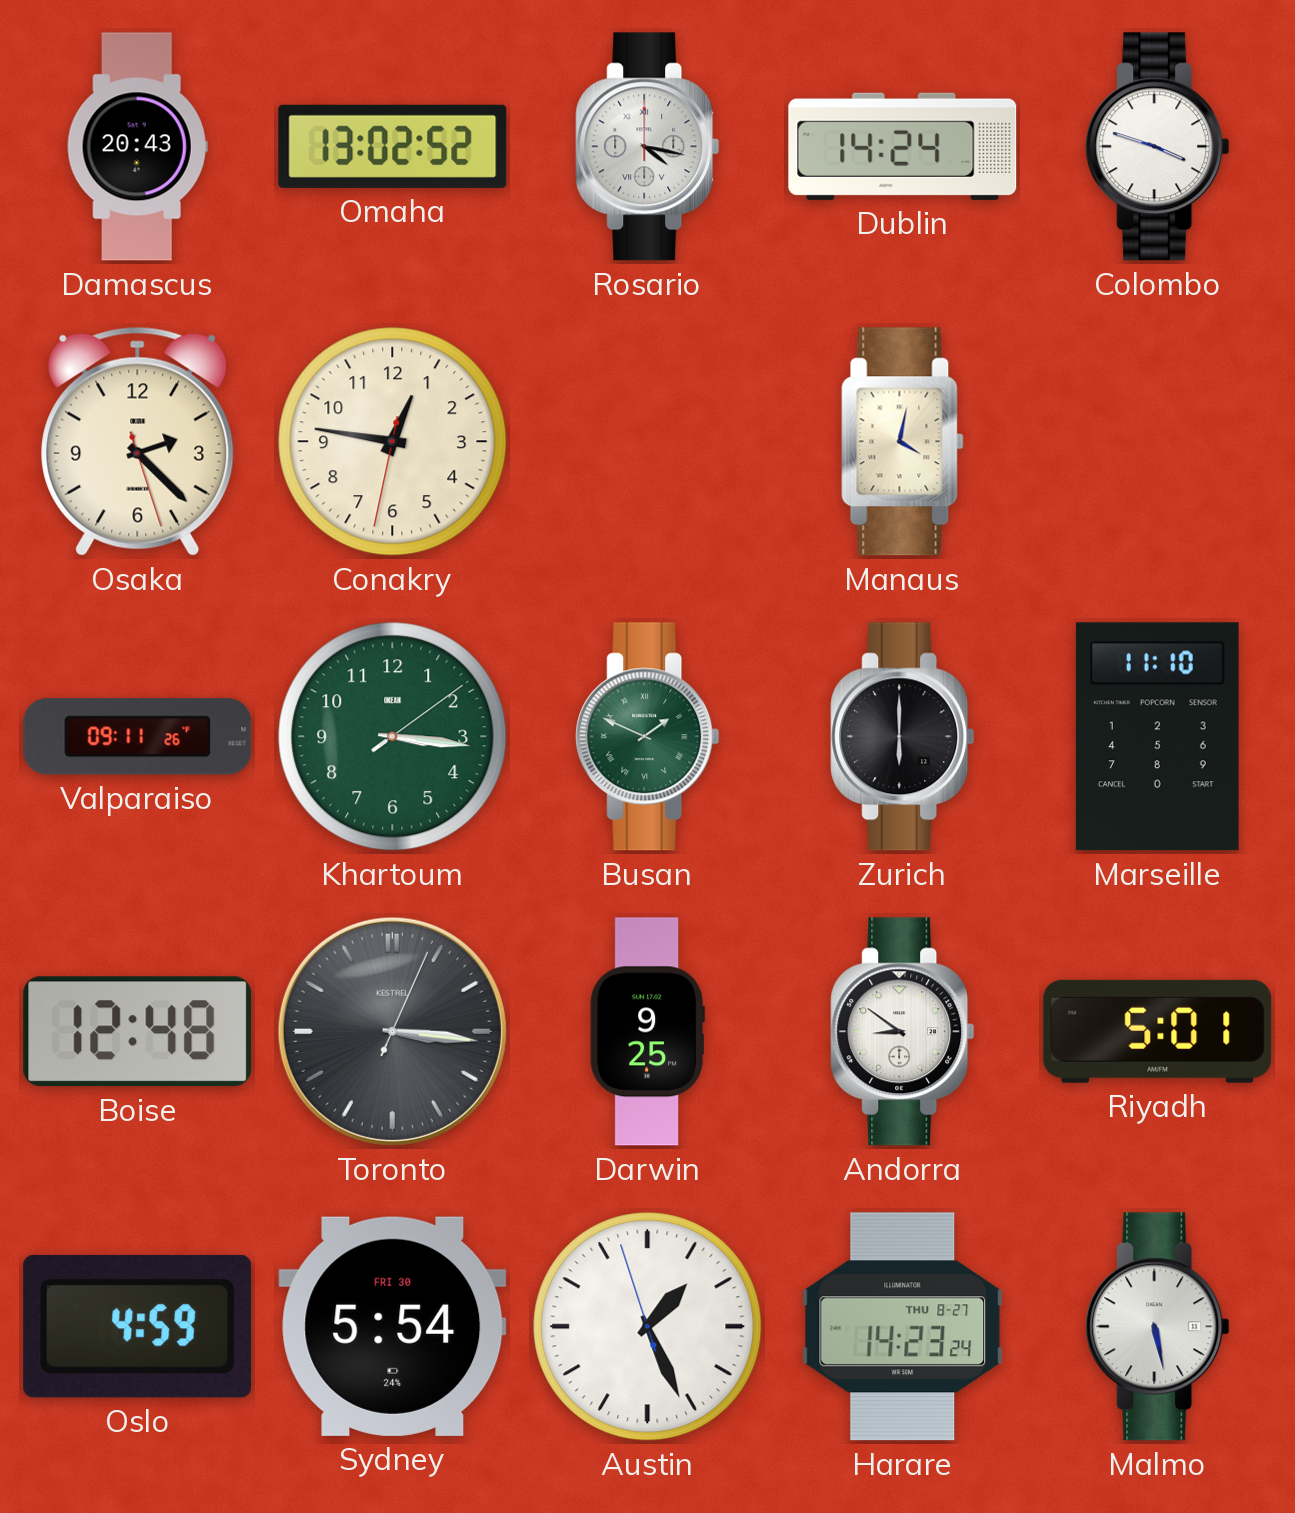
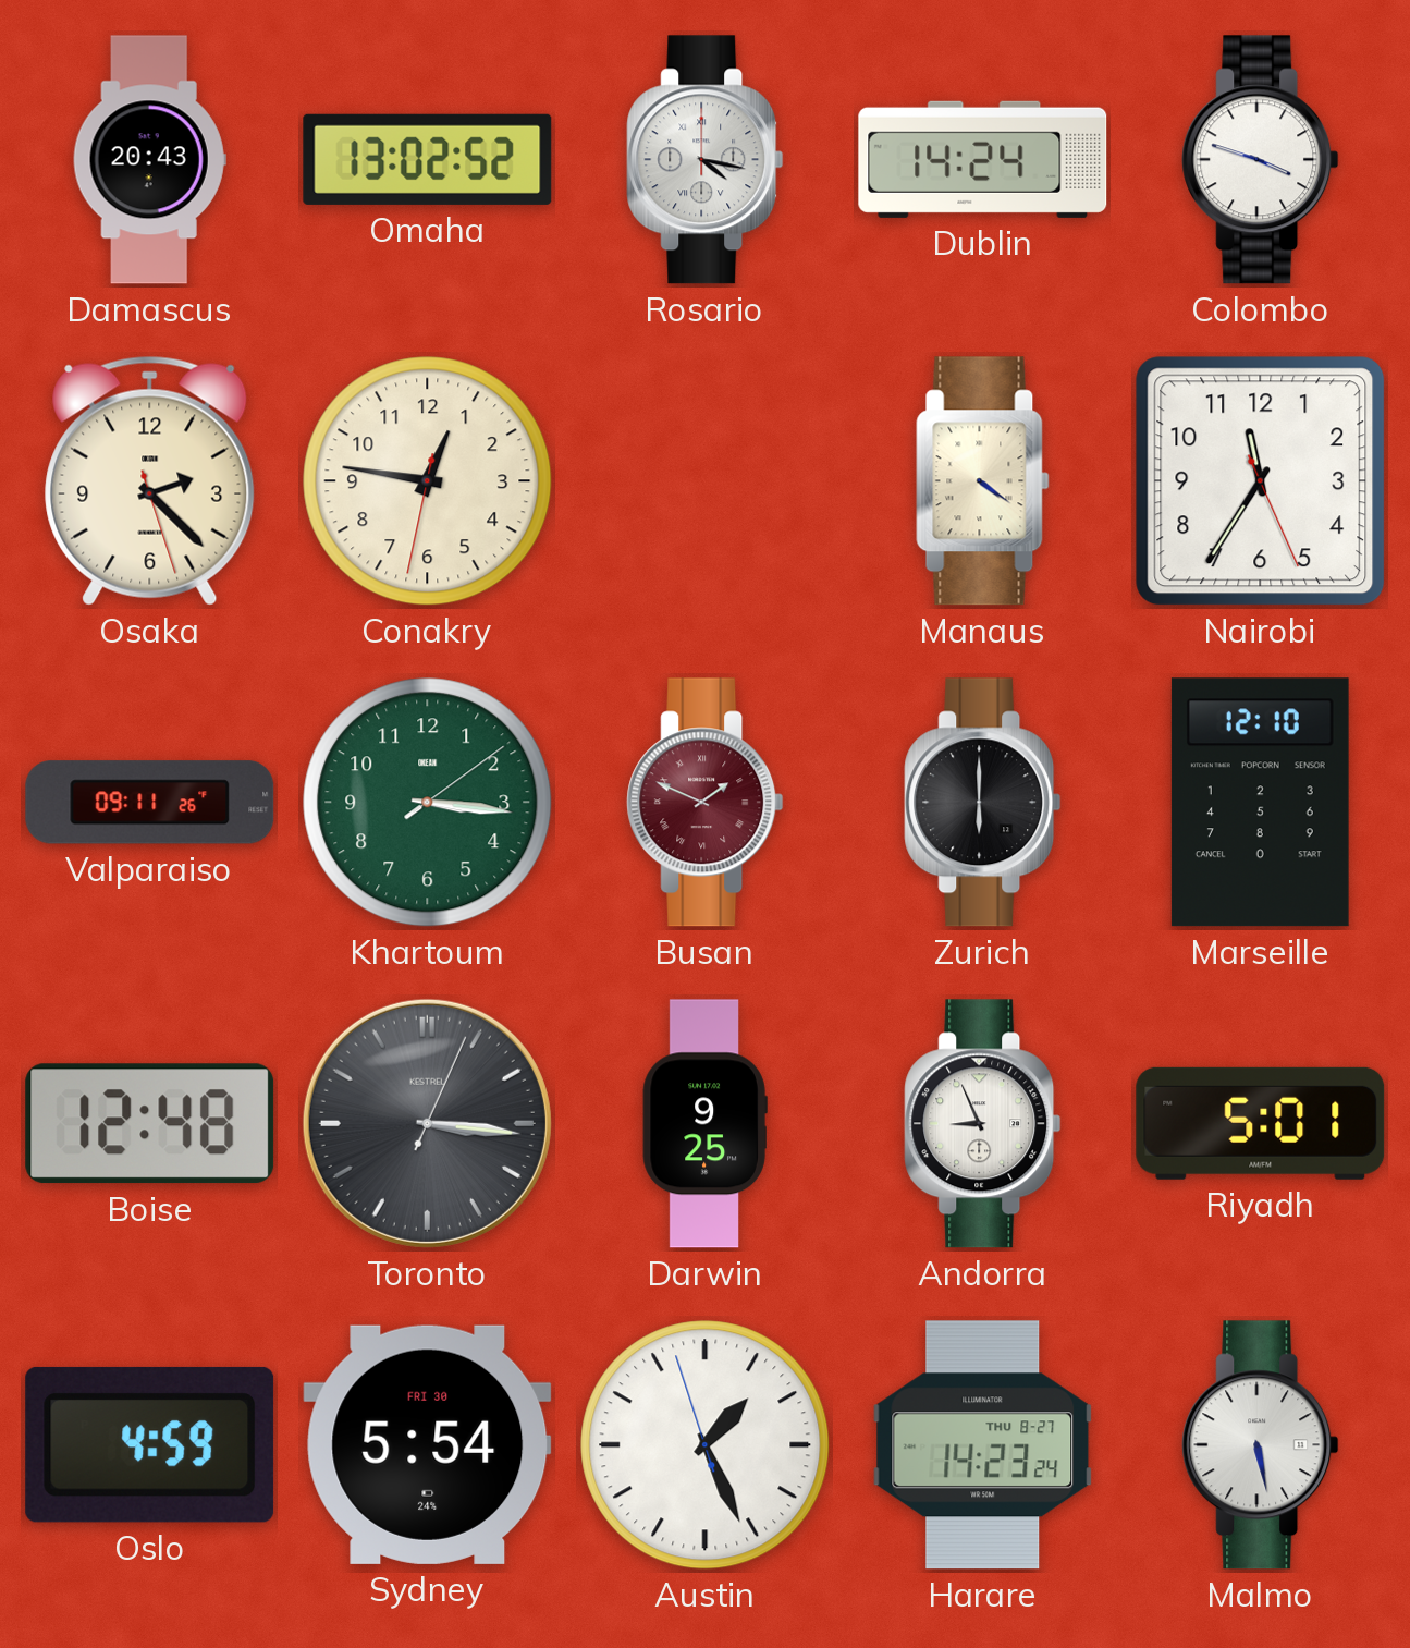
Manaus: 4:02 -> 4:21 (983, 481)
Nairobi: none -> 11:35 (1261, 481)
Busan dial: green -> burgundy (706, 803)
Marseille: 11:10 -> 12:10 (1260, 803)
Andorra: 8:51 -> 8:56 (983, 1124)
